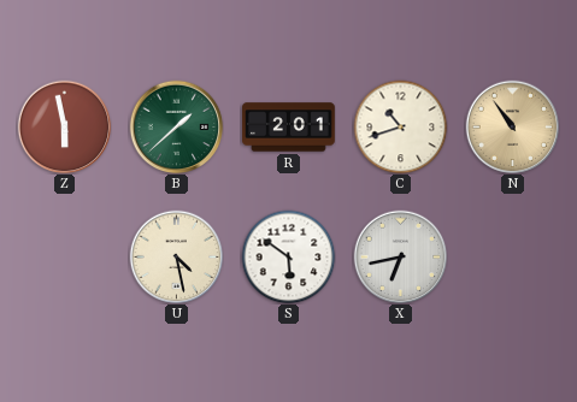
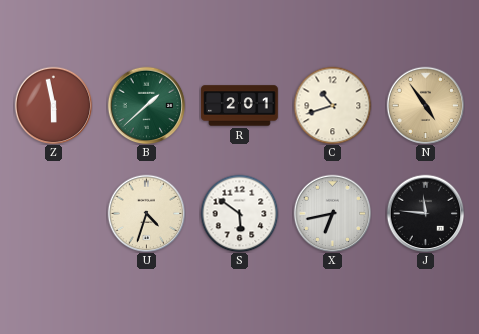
N: 10:54 -> 4:54 (425, 105)
U: 4:28 -> 4:33 (146, 213)
J: none -> 11:46 (425, 213)
